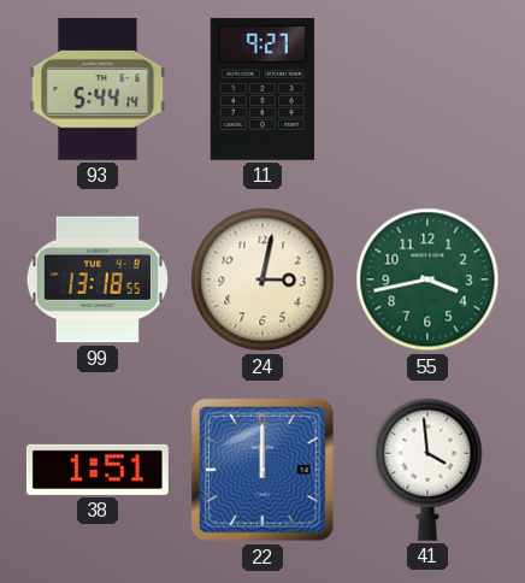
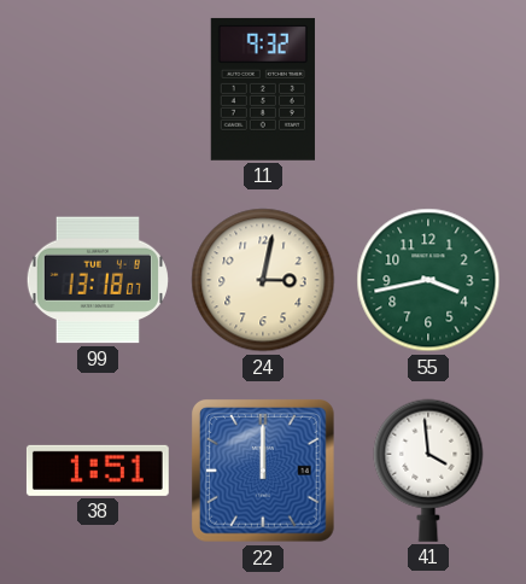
93: 5:44 -> none (98, 89)
11: 9:27 -> 9:32 (263, 89)
99: 13:18:55 -> 13:18:07 (98, 280)
